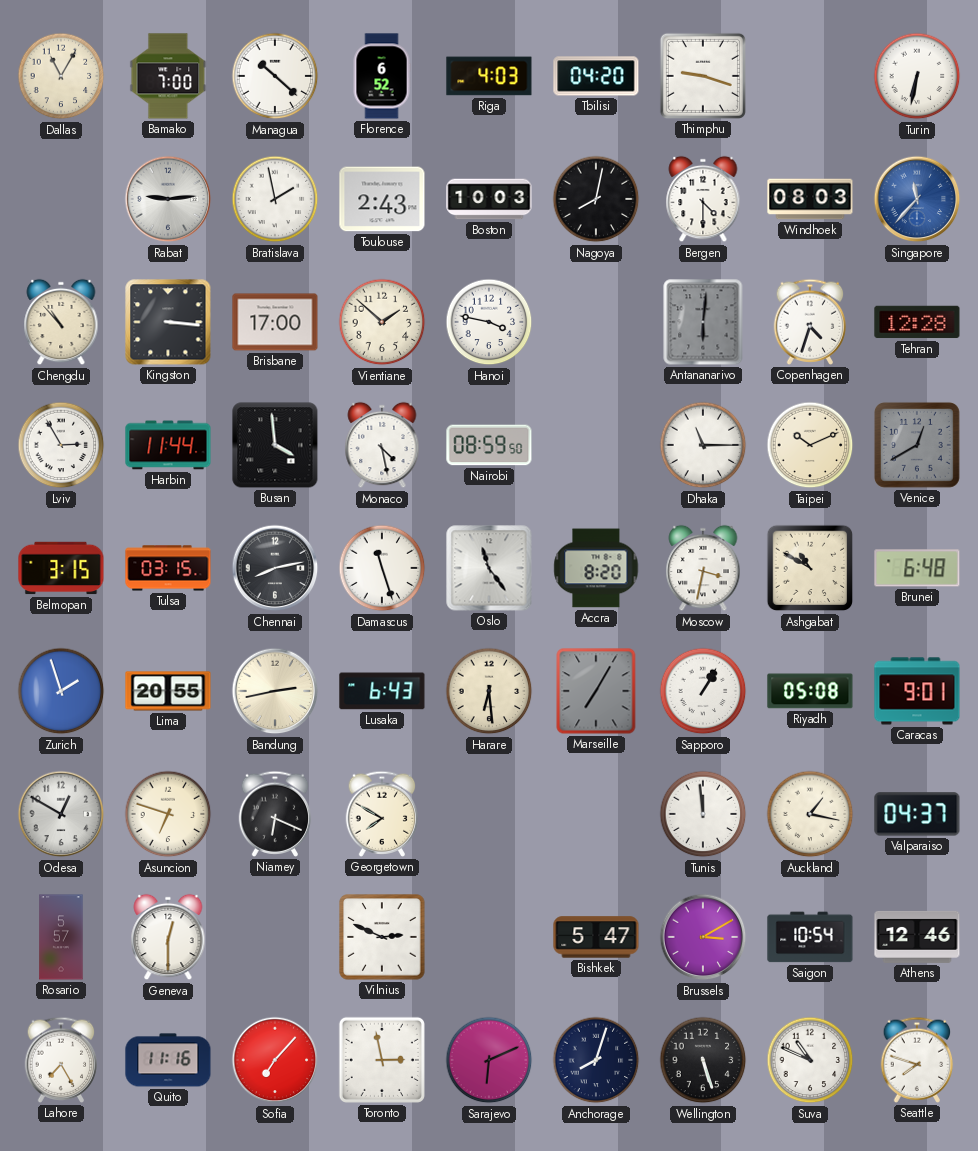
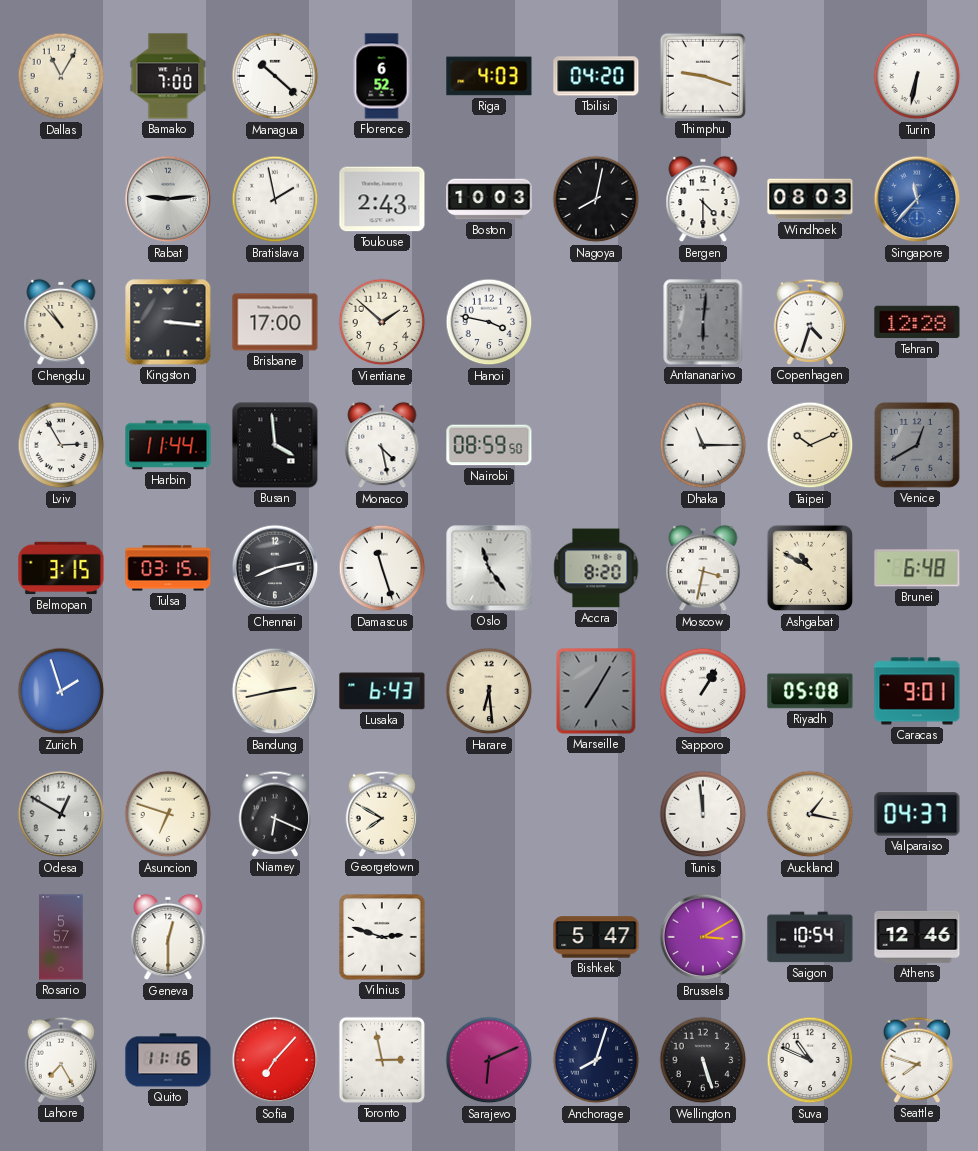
Lima: 20:55 -> none (168, 691)
Vilnius: 2:49 -> 2:48 (382, 937)
